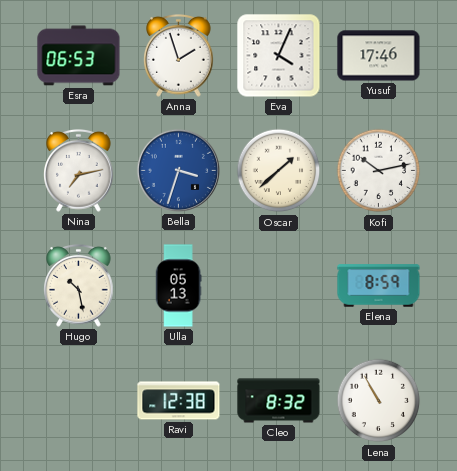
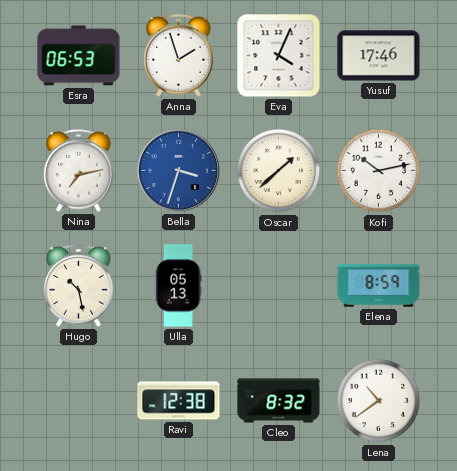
Lena: 10:55 -> 10:39 (379, 401)
